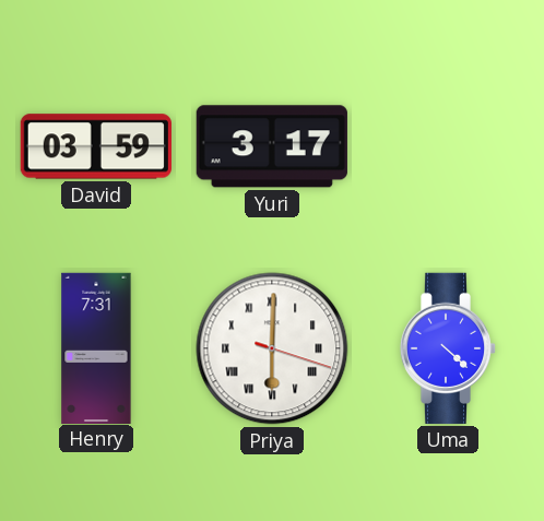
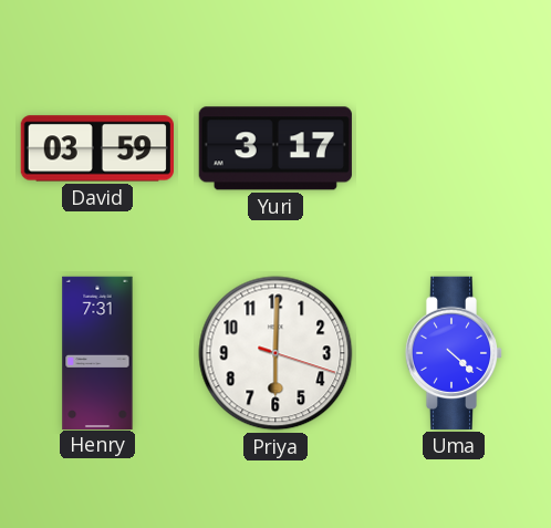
Priya numerals: Roman -> Arabic (275, 353)
